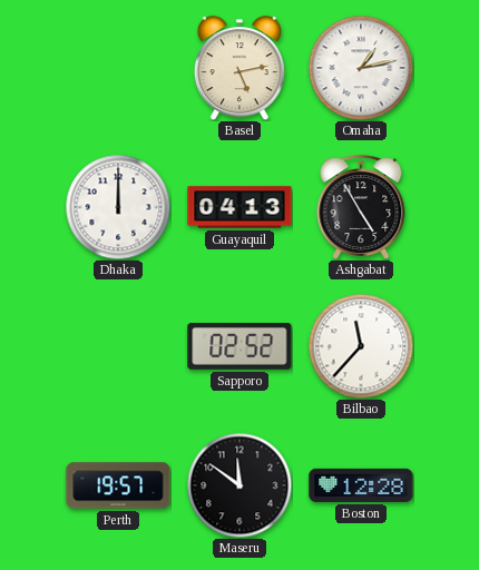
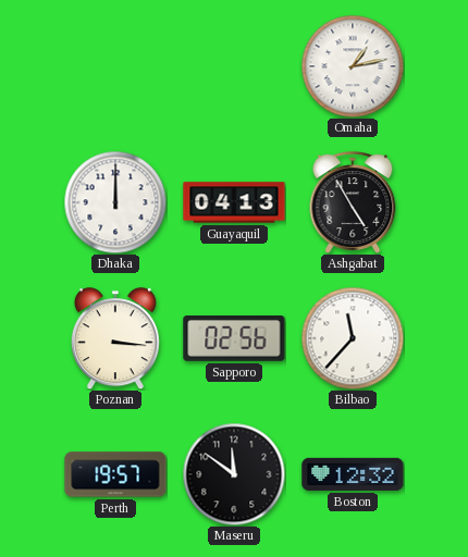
Basel: 5:13 -> none (239, 68)
Poznan: none -> 3:16 (115, 338)
Sapporo: 02:52 -> 02:56 (234, 339)
Boston: 12:28 -> 12:32 (353, 474)
